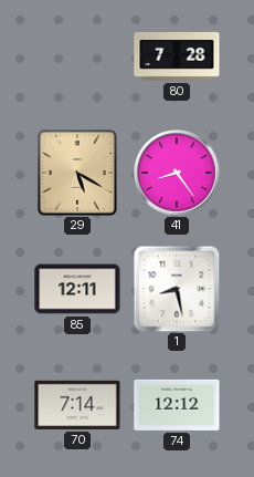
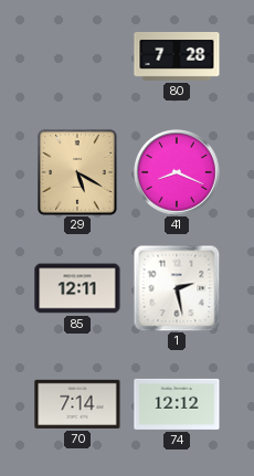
41: 8:24 -> 8:19 (177, 172)
1: 8:28 -> 2:28 (177, 288)
